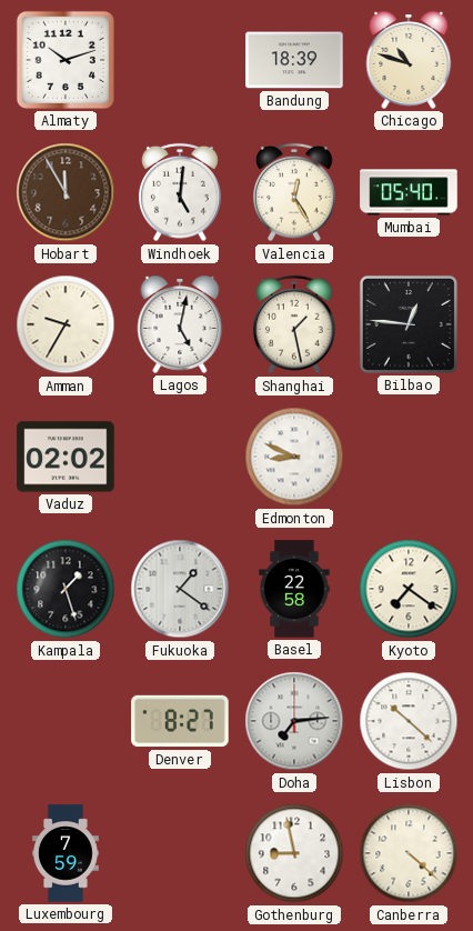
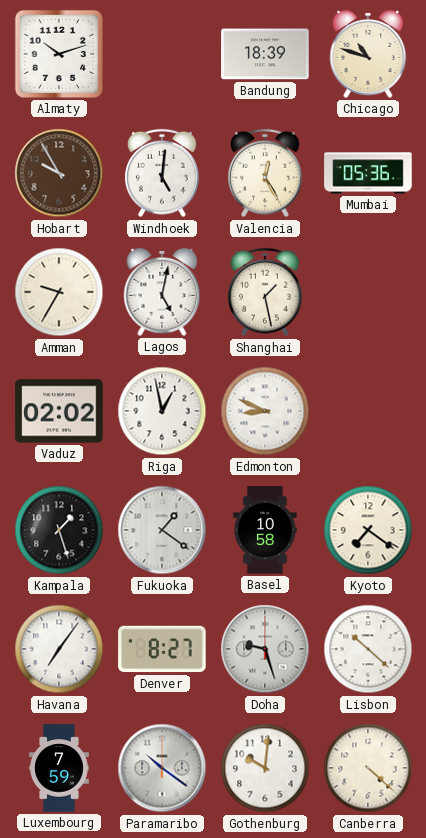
Hobart: 11:55 -> 9:55 (59, 173)
Mumbai: 05:40 -> 05:36 (368, 173)
Bilbao: 12:46 -> none (409, 324)
Riga: none -> 12:58 (162, 411)
Basel: 22:58 -> 10:58 (265, 530)
Havana: none -> 7:06 (59, 649)
Doha: 7:14 -> 9:27 (265, 649)
Paramaribo: none -> 10:21 (162, 768)
Gothenburg: 8:58 -> 10:01 (265, 768)
